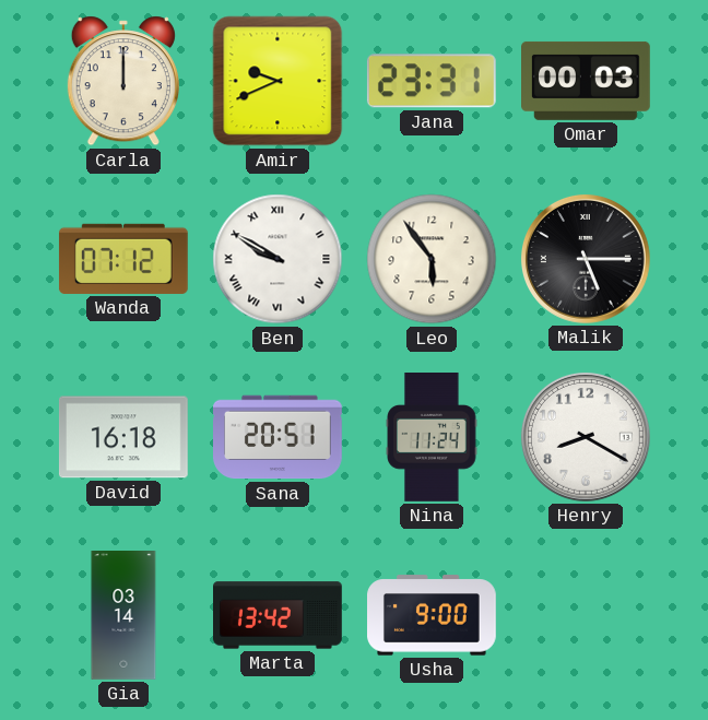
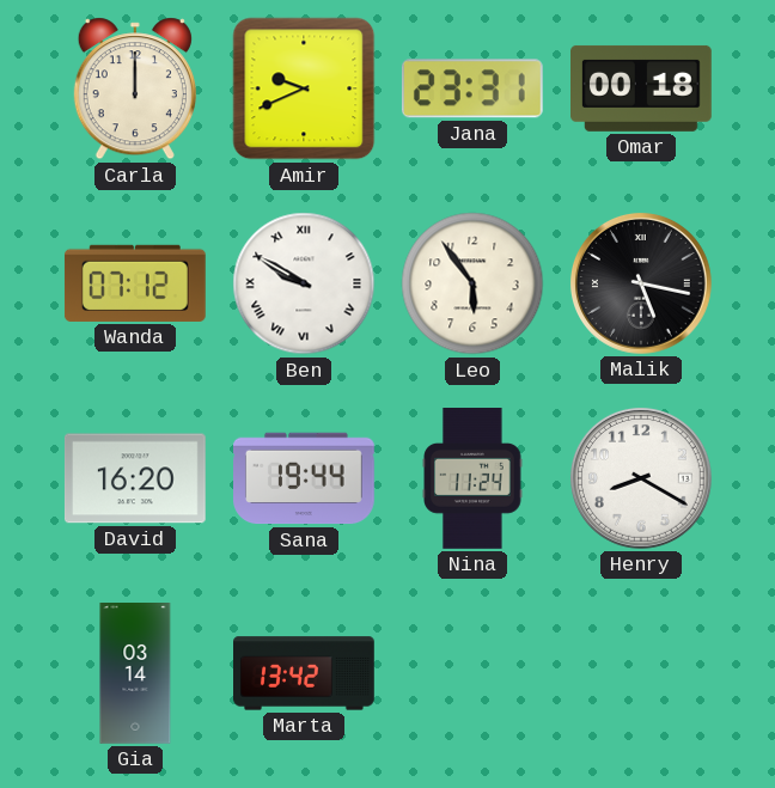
Omar: 00:03 -> 00:18 (642, 88)
Malik: 5:15 -> 5:17 (641, 283)
David: 16:18 -> 16:20 (135, 478)
Sana: 20:51 -> 19:44 (305, 478)
Usha: 9:00 -> none (433, 615)
